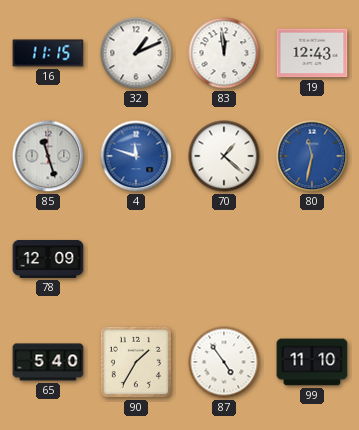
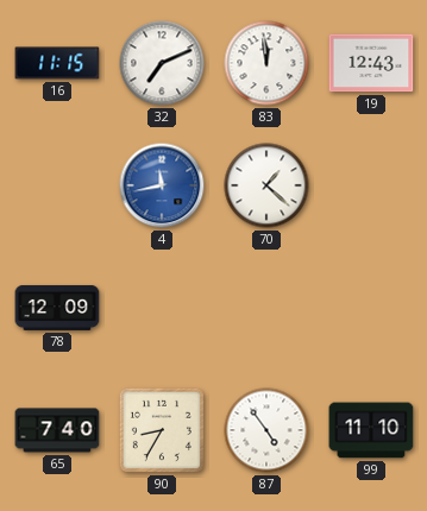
32: 1:11 -> 7:11 (162, 63)
85: 11:27 -> none (48, 156)
4: 11:48 -> 11:43 (162, 185)
80: 11:32 -> none (312, 156)
65: 5:40 -> 7:40 (57, 430)
90: 1:35 -> 8:35 (162, 430)
